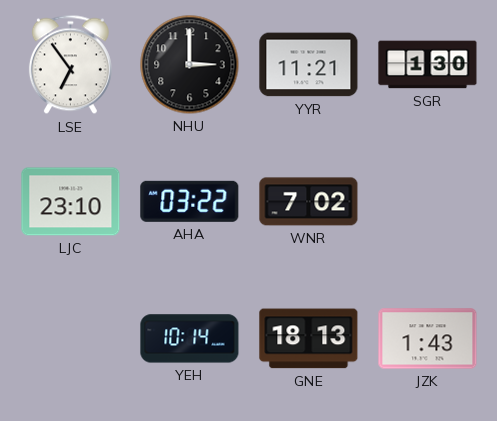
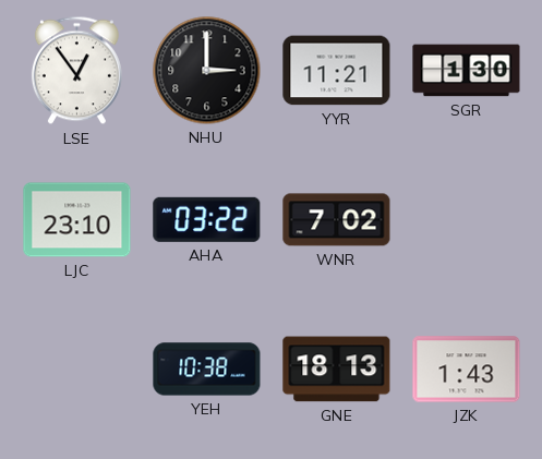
LSE: 6:54 -> 12:54 (76, 71)
YEH: 10:14 -> 10:38 (207, 370)
